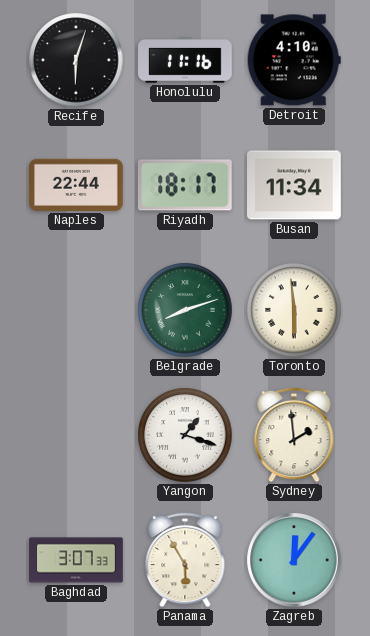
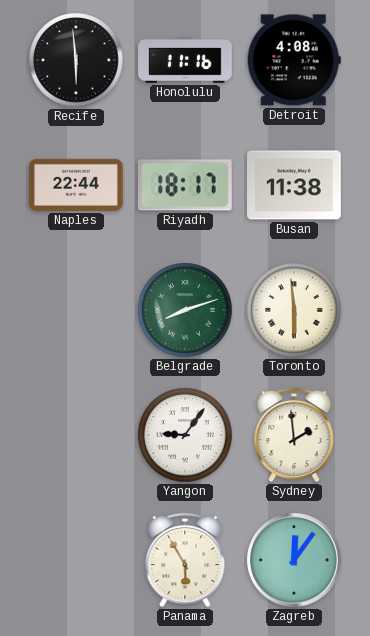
Recife: 6:03 -> 5:59 (76, 60)
Detroit: 4:10 -> 4:08 (294, 60)
Busan: 11:34 -> 11:38 (295, 185)
Yangon: 1:18 -> 9:06 (185, 435)
Baghdad: 3:07 -> none (76, 560)
